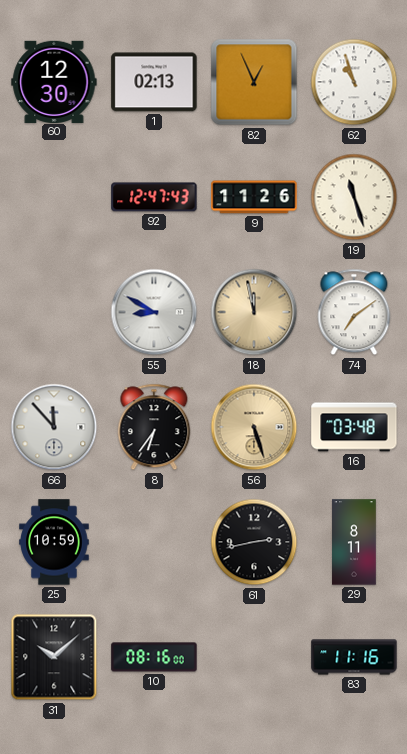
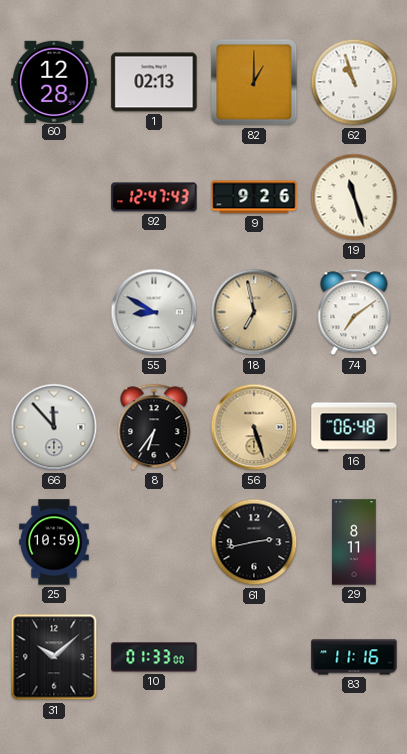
60: 12:30 -> 12:28 (54, 81)
82: 12:56 -> 1:00 (254, 82)
9: 11:26 -> 9:26 (254, 197)
18: 11:58 -> 6:58 (254, 312)
16: 03:48 -> 06:48 (354, 427)
10: 08:16 -> 01:33 (154, 657)
